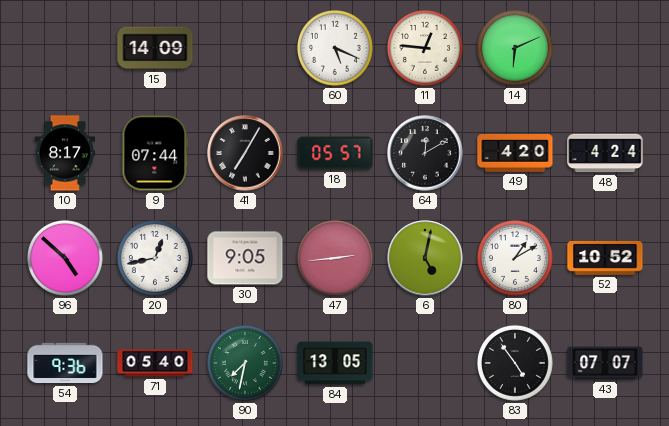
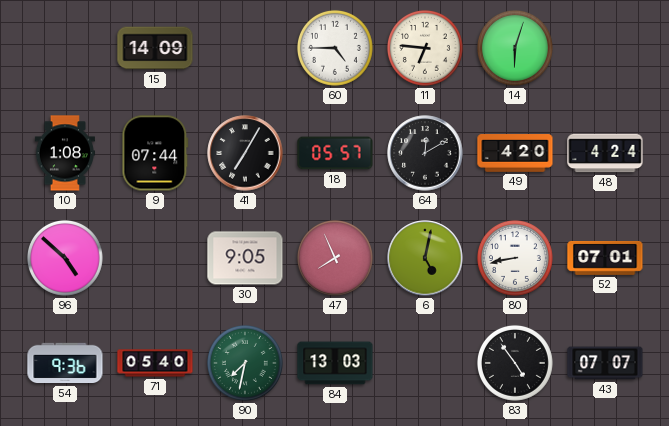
60: 5:19 -> 4:45 (335, 48)
11: 12:46 -> 6:46 (425, 48)
14: 6:11 -> 6:03 (515, 48)
10: 8:17 -> 1:08 (64, 153)
20: 12:43 -> none (155, 258)
47: 2:44 -> 7:56 (335, 258)
80: 1:10 -> 8:43 (515, 258)
52: 10:52 -> 07:01 (605, 258)
84: 13:05 -> 13:03 (335, 363)
